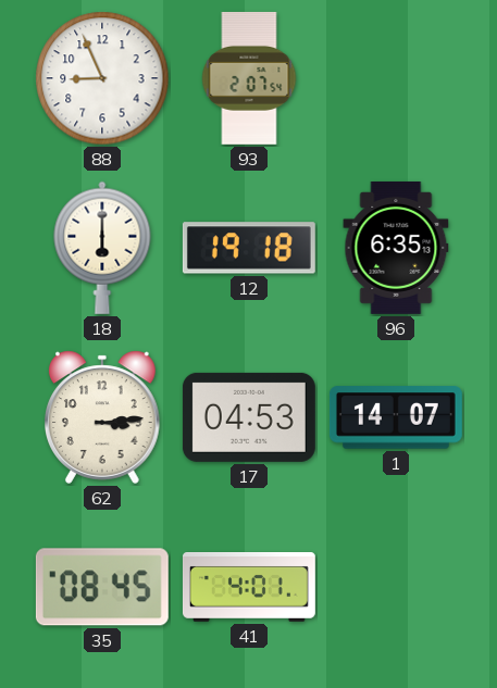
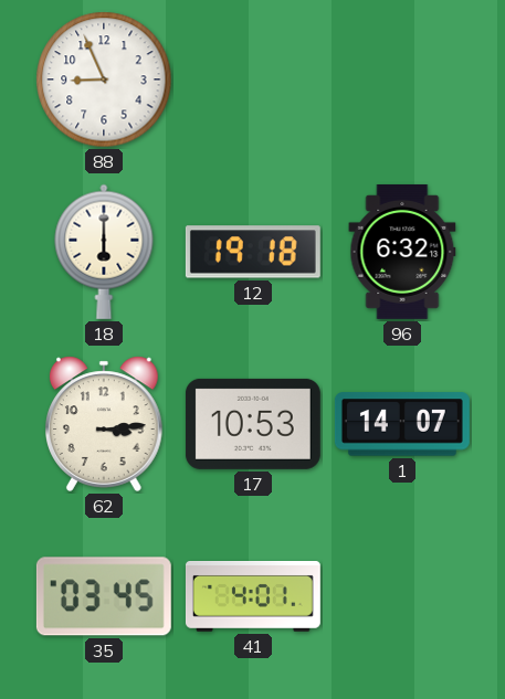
93: 2:07 -> none (249, 78)
96: 6:35 -> 6:32 (402, 252)
17: 04:53 -> 10:53 (253, 424)
35: 08:45 -> 03:45 (104, 596)
